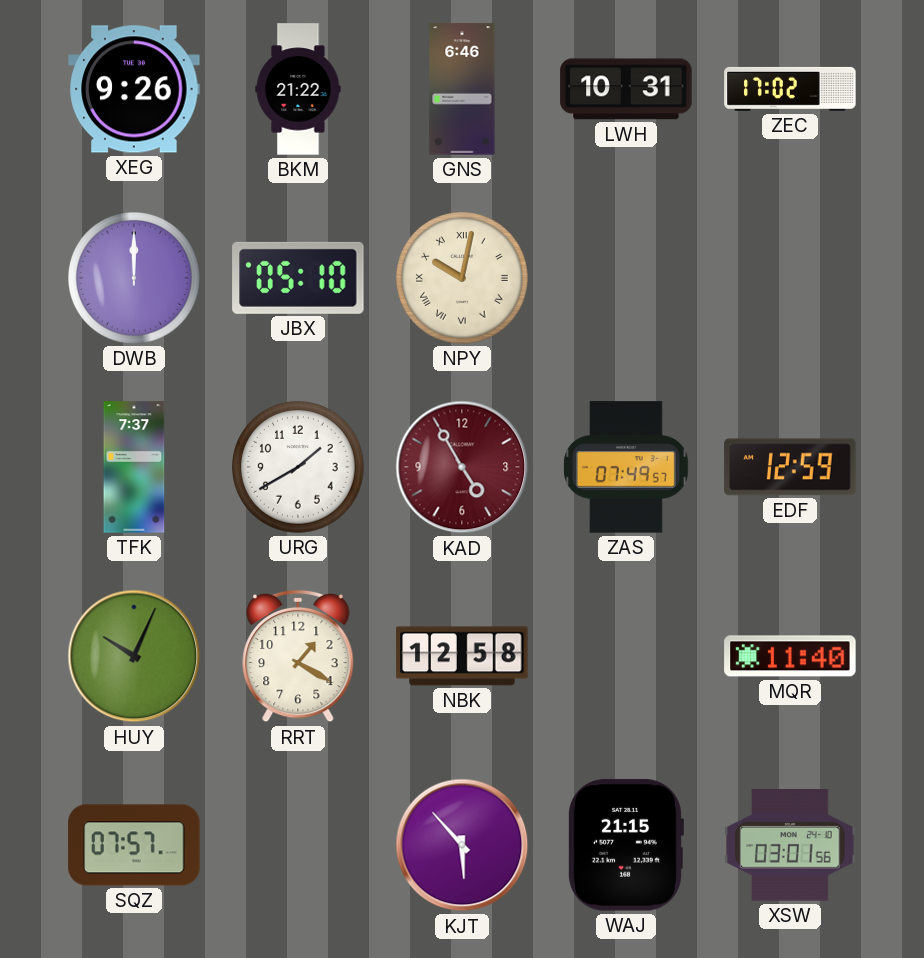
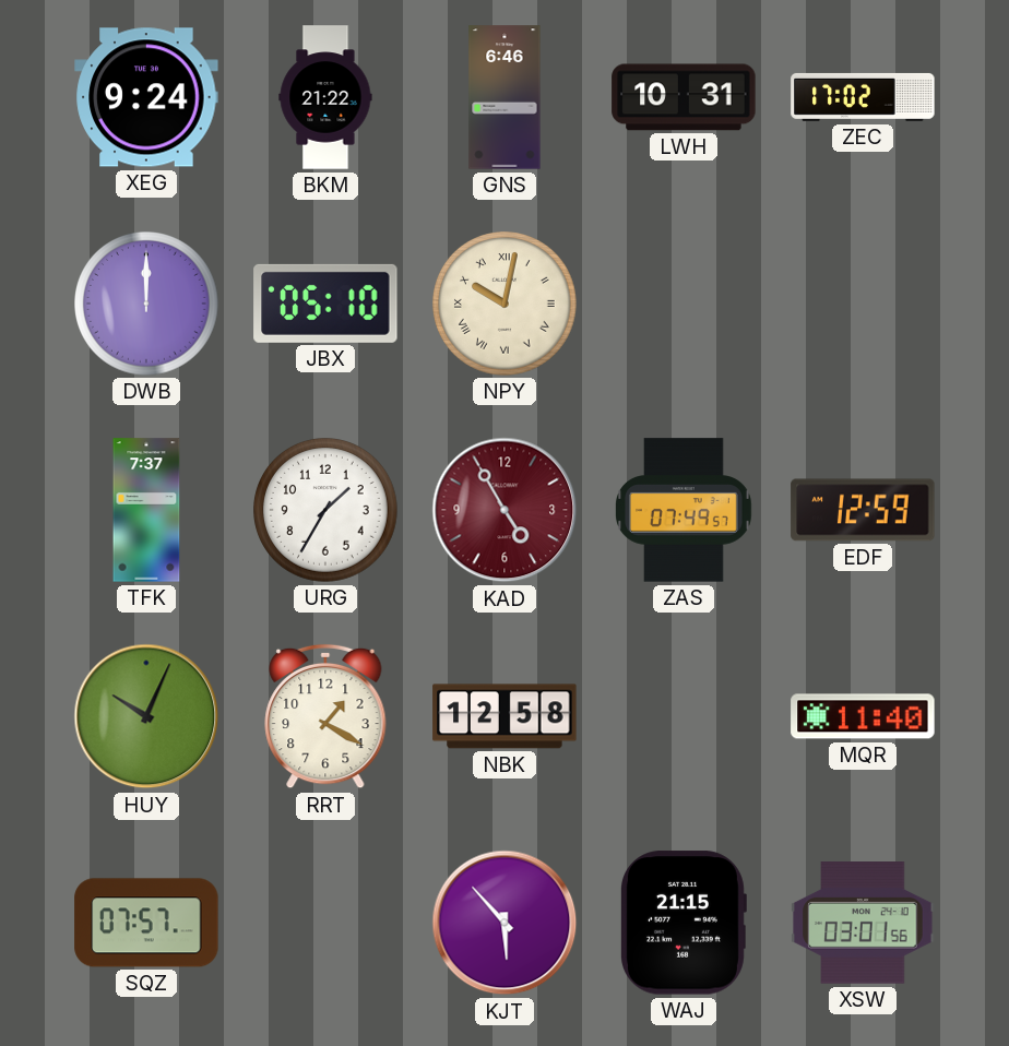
XEG: 9:26 -> 9:24 (146, 97)
URG: 1:40 -> 1:35 (327, 511)
